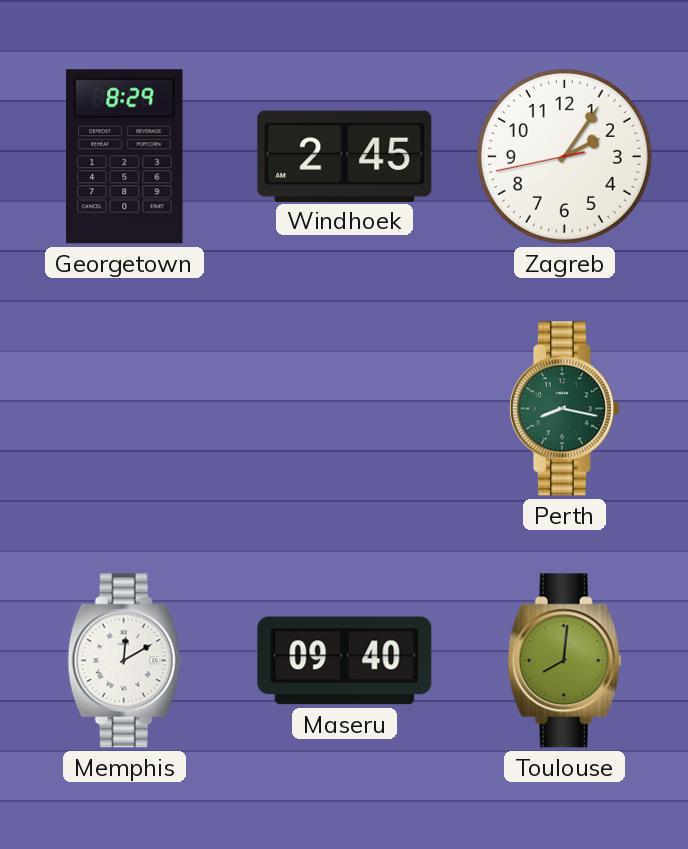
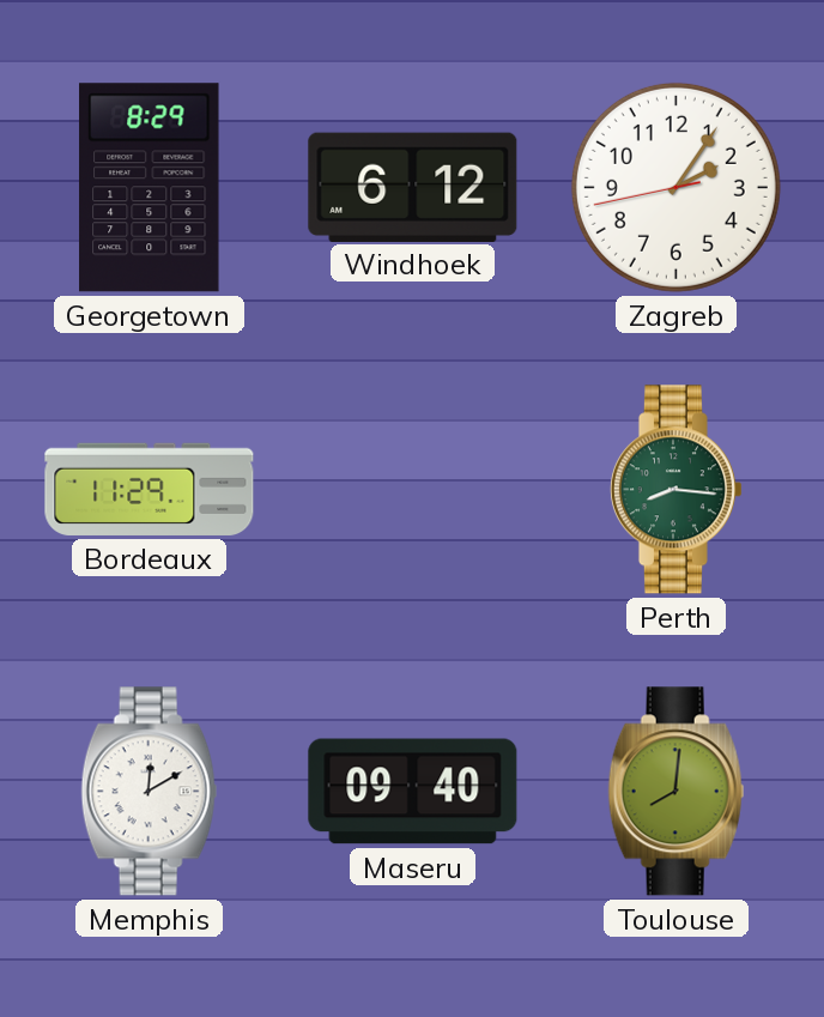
Windhoek: 2:45 -> 6:12 (413, 187)
Bordeaux: none -> 11:29 (150, 489)
Perth: 8:17 -> 8:16 (675, 490)
